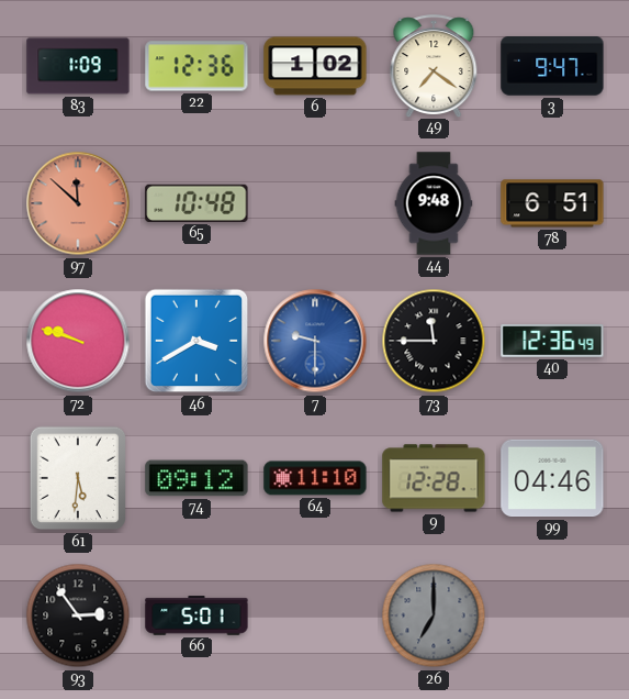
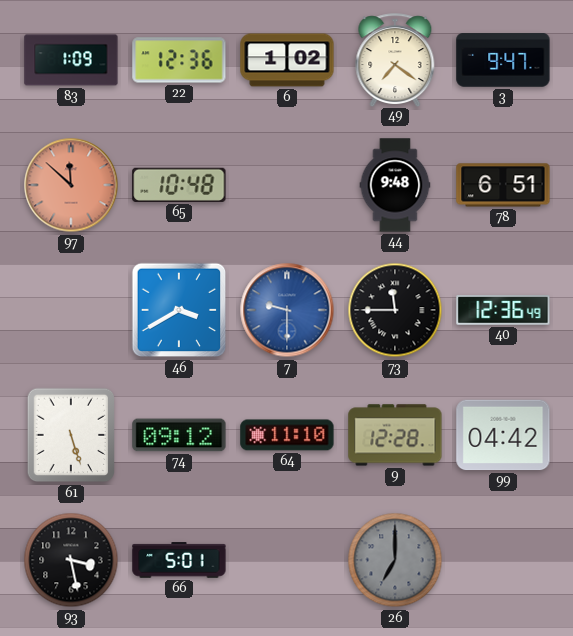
72: 9:48 -> none (78, 341)
61: 5:31 -> 5:27 (71, 435)
99: 04:46 -> 04:42 (503, 435)
93: 2:54 -> 3:28 (71, 560)
